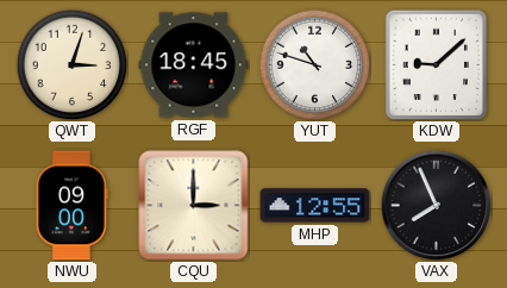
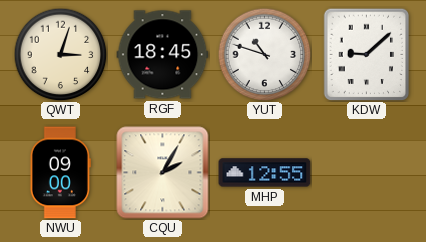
CQU: 3:00 -> 2:05 (163, 173)
VAX: 7:56 -> none (436, 205)
